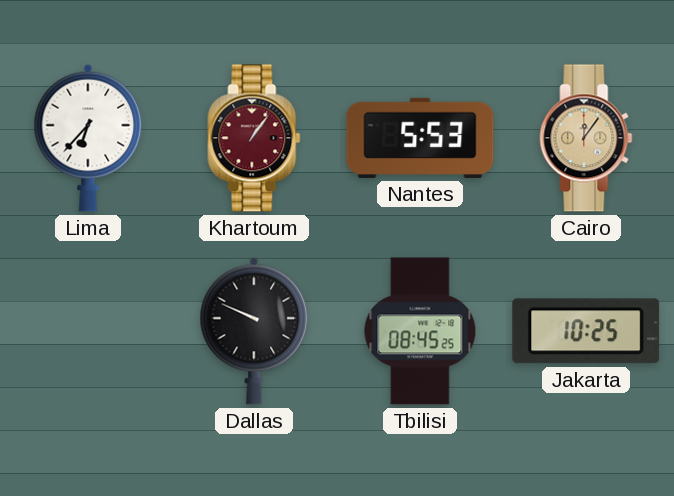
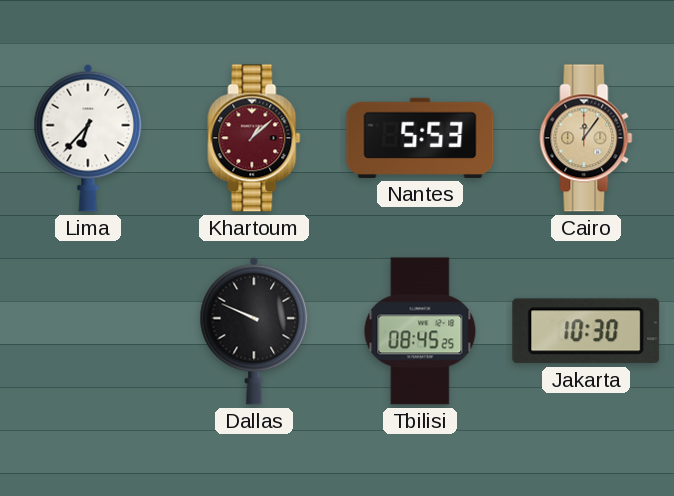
Khartoum: 1:06 -> 1:08 (254, 138)
Jakarta: 10:25 -> 10:30 (586, 331)
